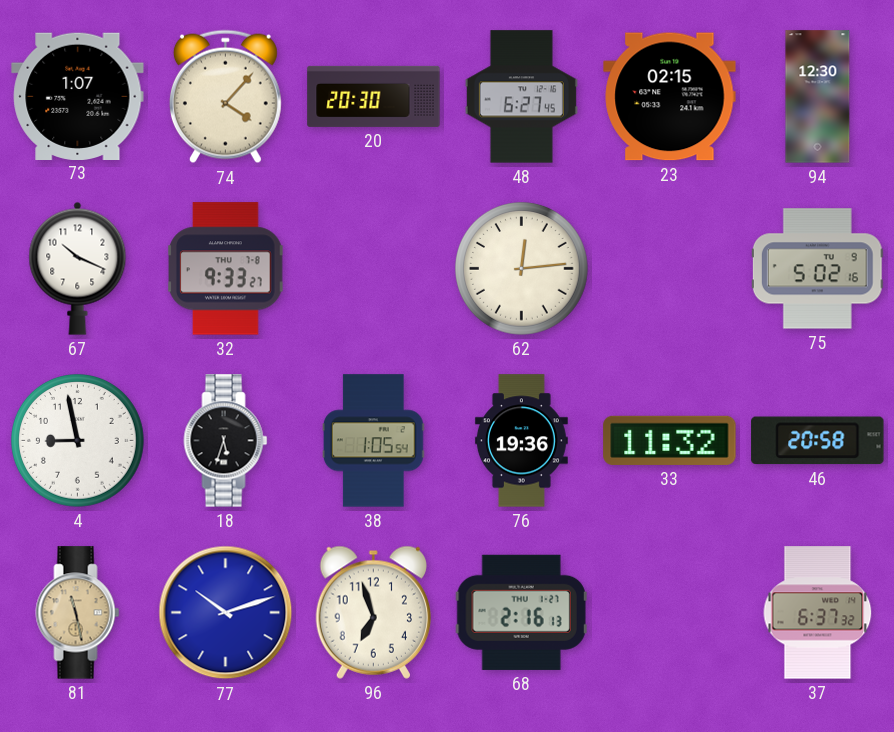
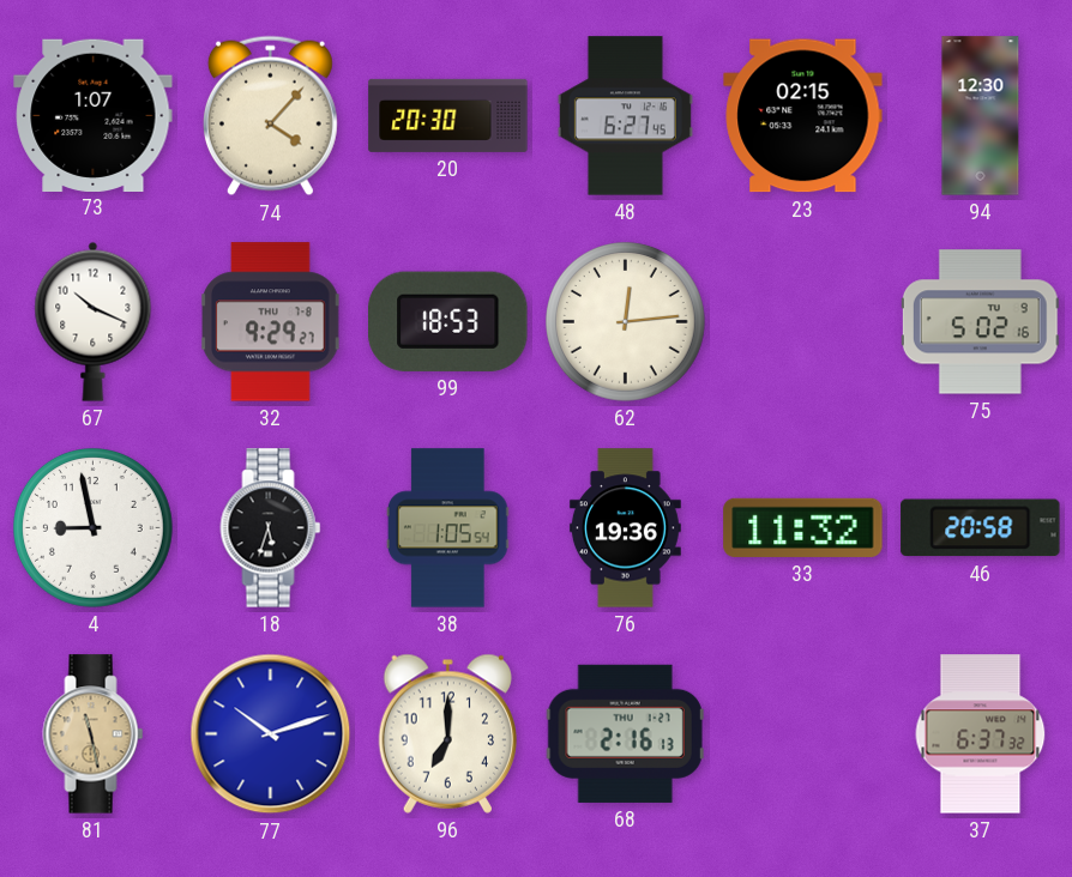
32: 9:33 -> 9:29 (271, 322)
99: none -> 18:53 (448, 321)
96: 6:57 -> 7:00 (447, 733)
